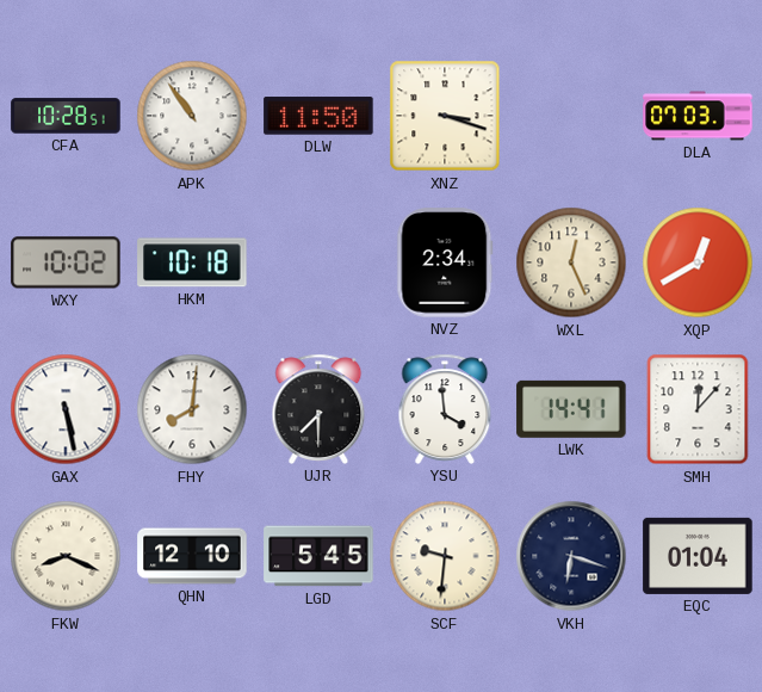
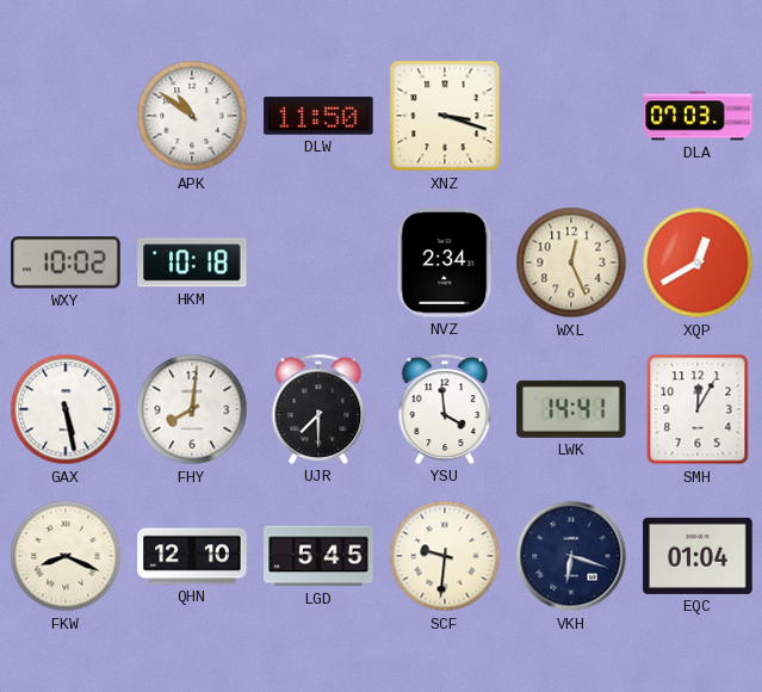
CFA: 10:28 -> none (66, 116)
APK: 10:54 -> 10:51 (192, 116)
SMH: 12:07 -> 12:05 (698, 409)
